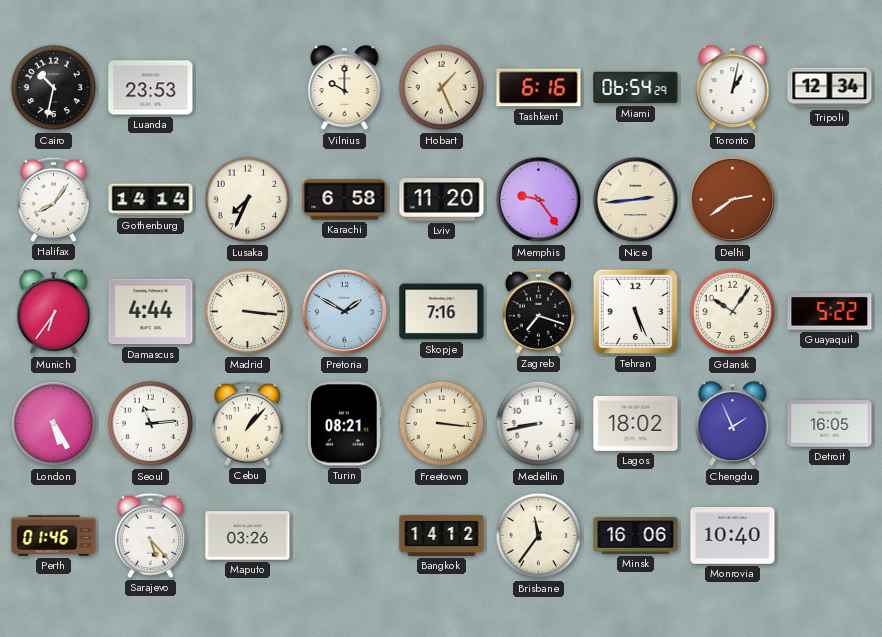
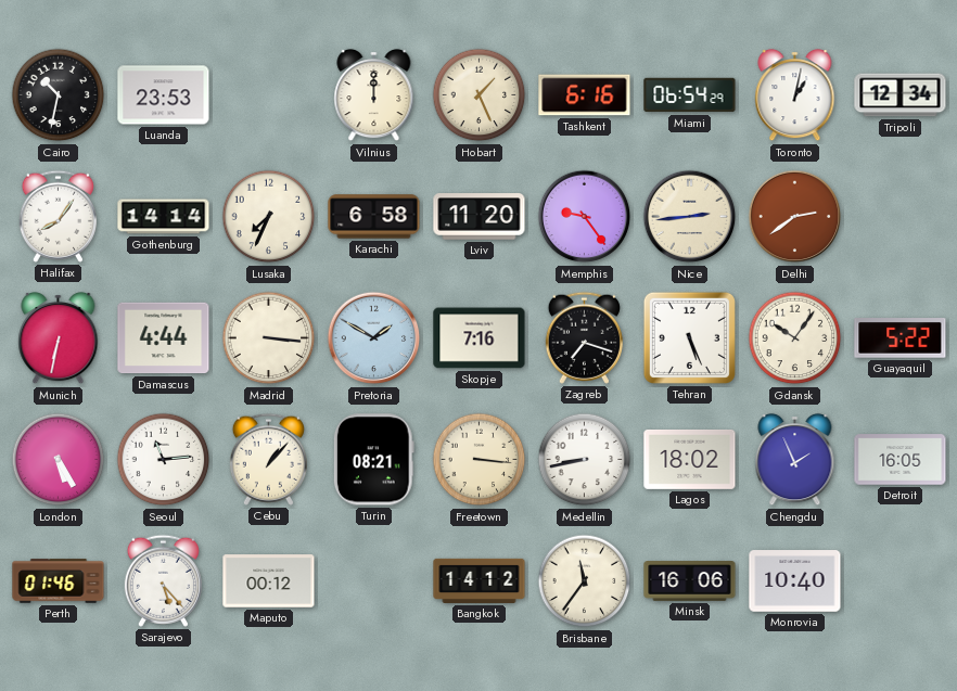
Vilnius: 10:00 -> 12:00 (374, 95)
Munich: 6:36 -> 6:32 (59, 338)
Maputo: 03:26 -> 00:12 (269, 581)
